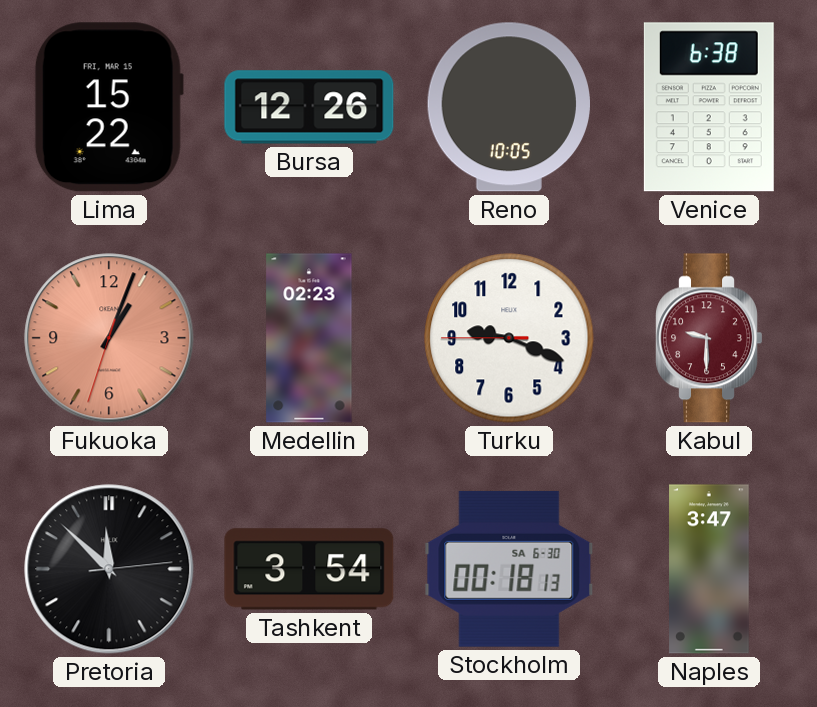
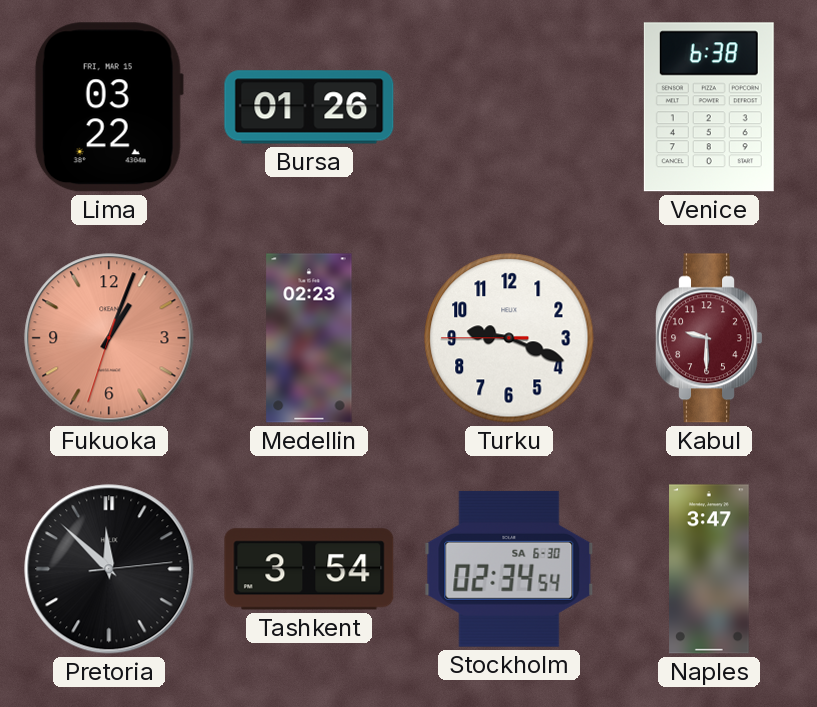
Lima: 15:22 -> 03:22 (109, 107)
Bursa: 12:26 -> 01:26 (309, 107)
Reno: 10:05 -> none (509, 107)
Stockholm: 00:18 -> 02:34 (509, 569)
